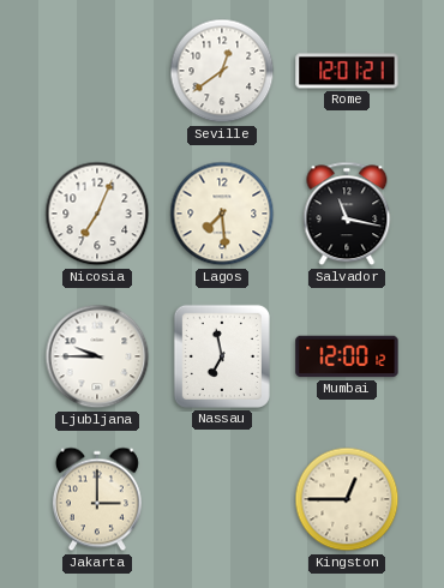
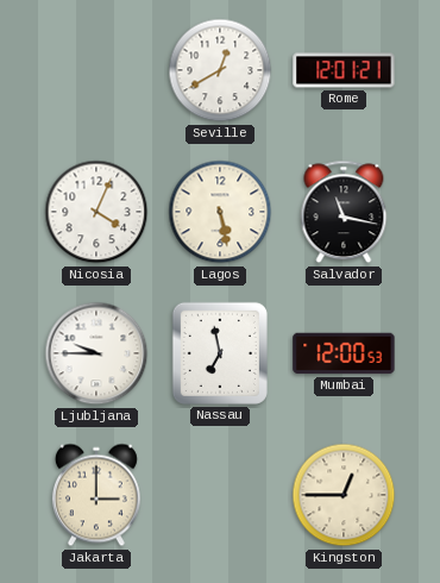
Seville: 12:39 -> 12:40 (220, 70)
Nicosia: 7:04 -> 4:04 (96, 212)
Lagos: 7:29 -> 5:28 (220, 212)
Mumbai: 12:00:12 -> 12:00:53 (344, 353)
